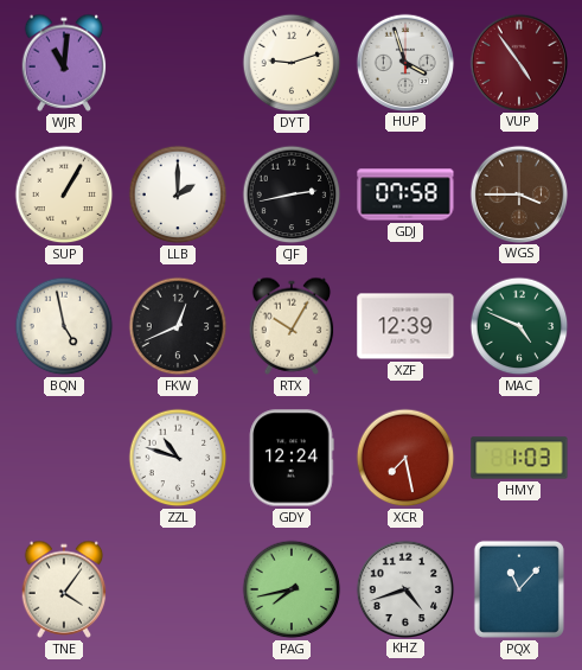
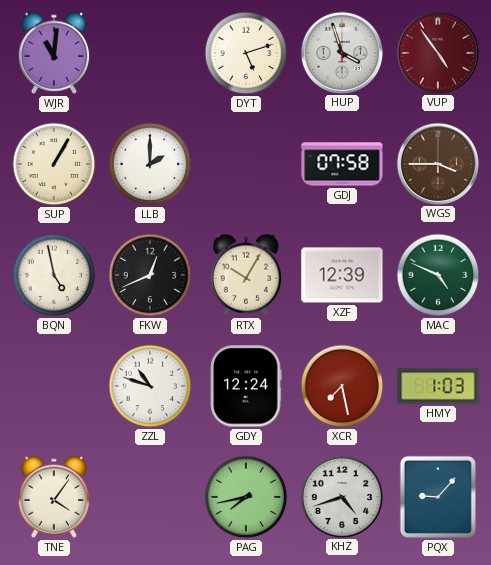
DYT: 9:12 -> 5:12 (246, 53)
CJF: 2:43 -> none (292, 194)
PQX: 11:07 -> 9:07 (438, 497)
